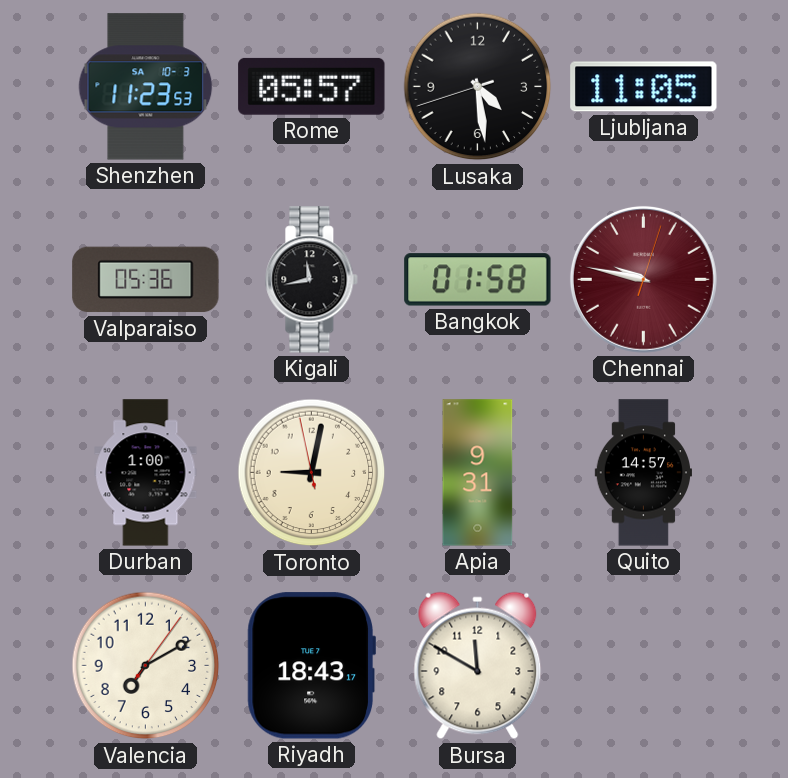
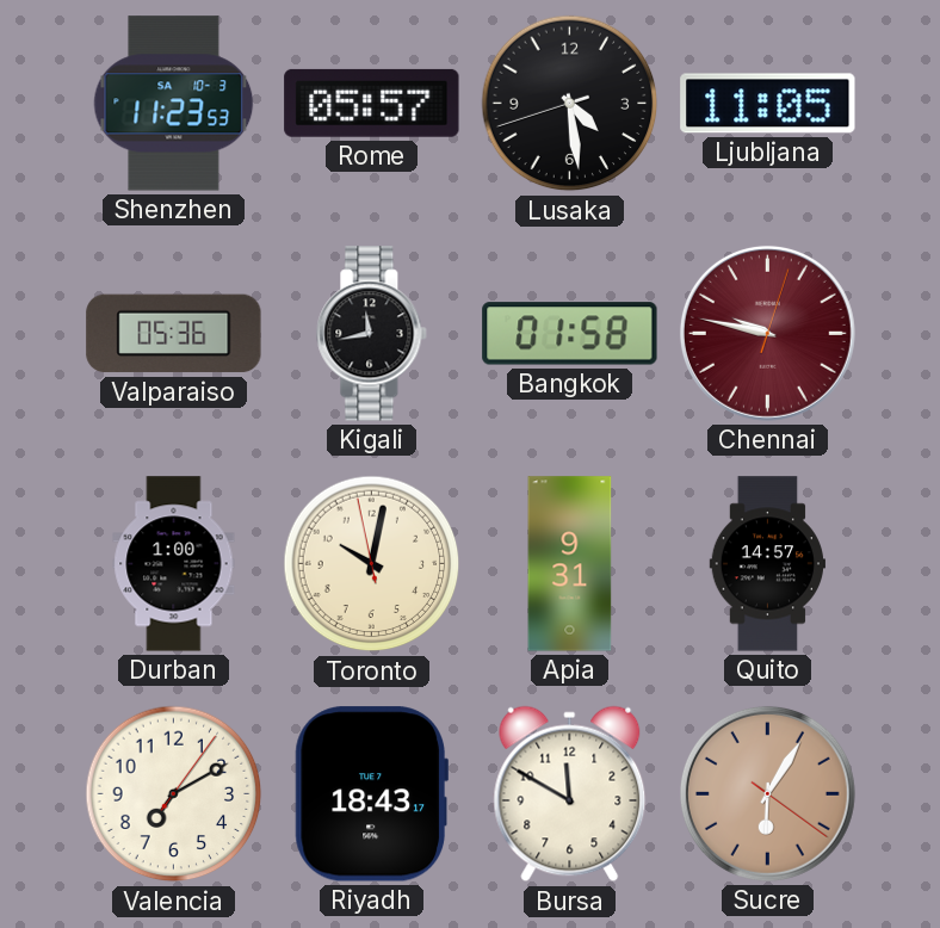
Toronto: 9:01 -> 10:01 (372, 564)
Sucre: none -> 6:05 (767, 793)
